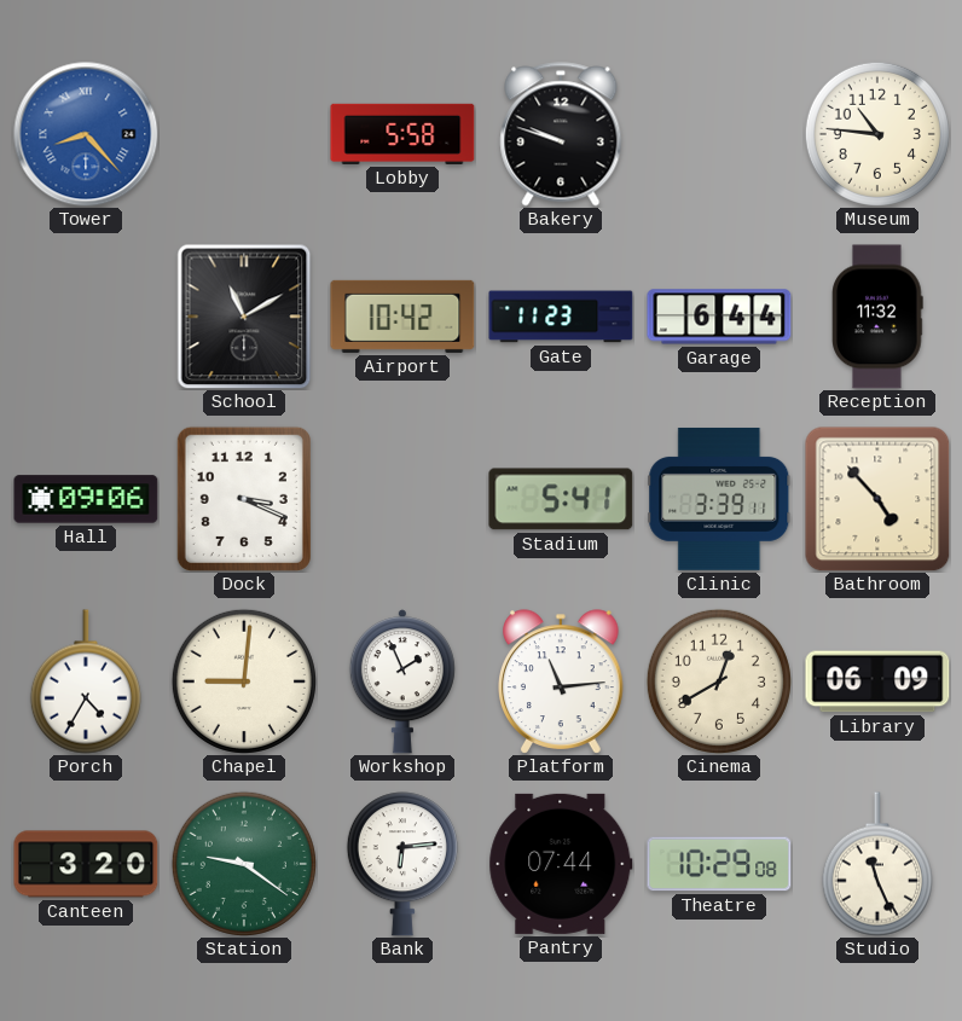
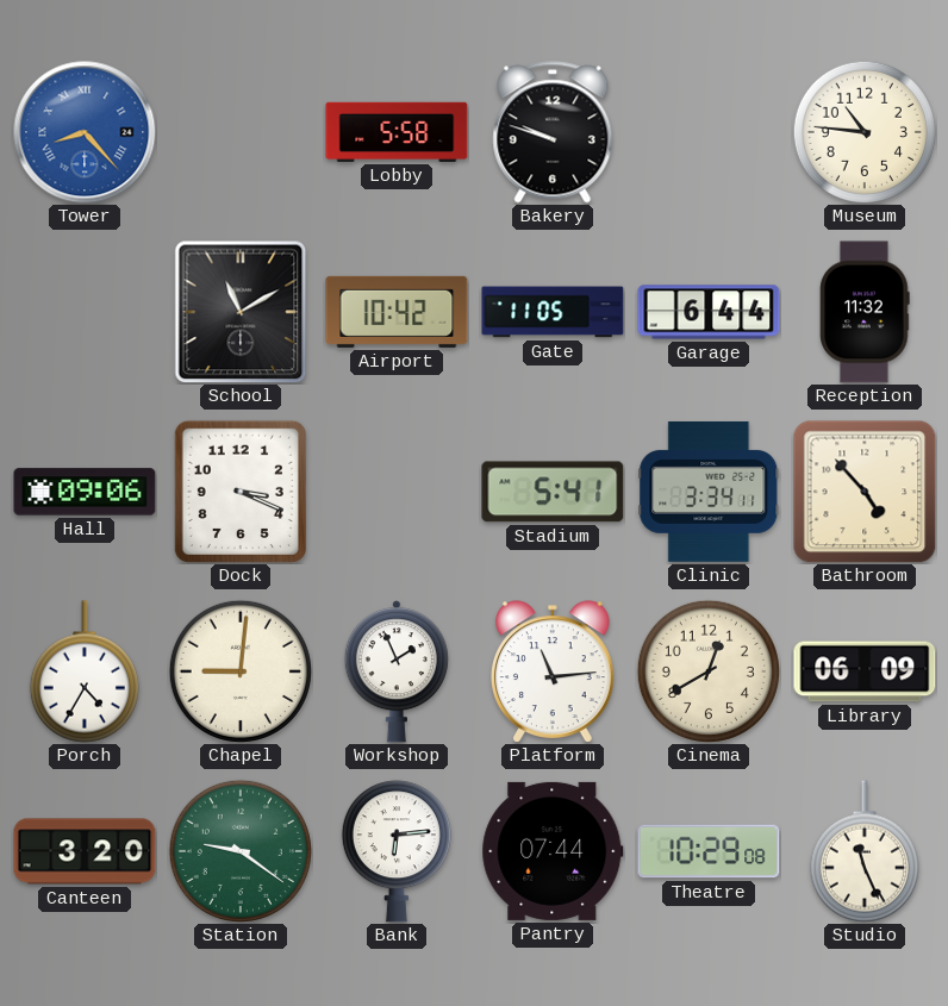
Gate: 11:23 -> 11:05 (553, 312)
Clinic: 3:39 -> 3:34 (709, 492)
